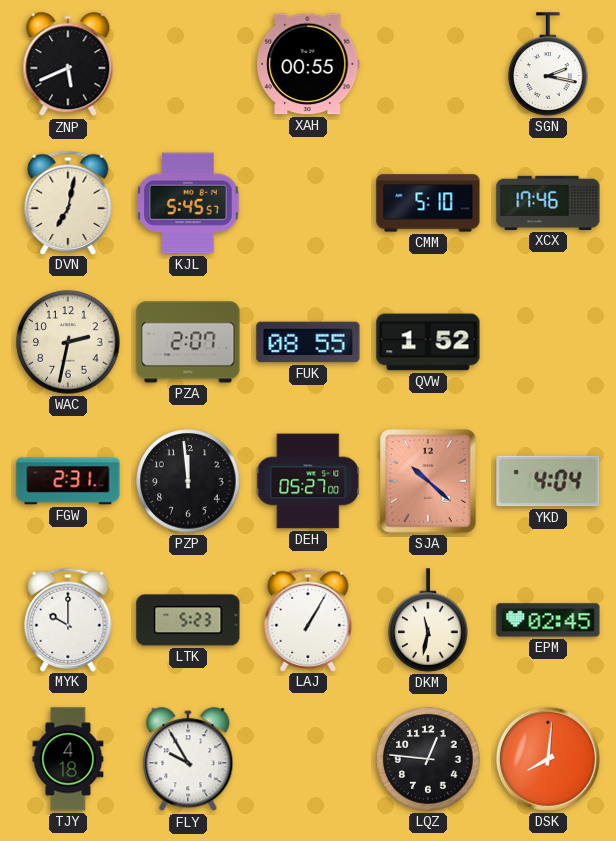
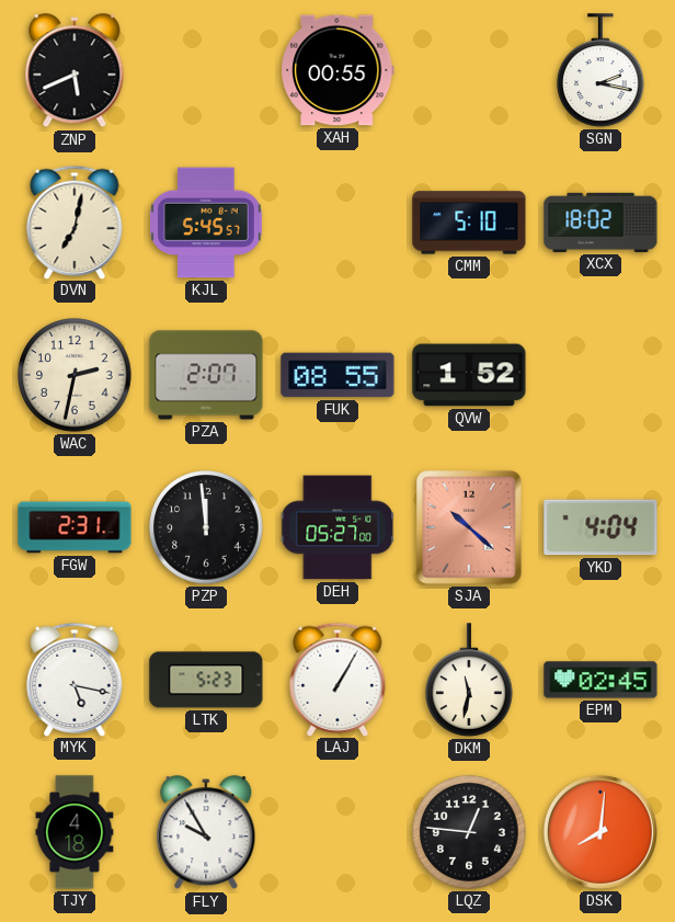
XCX: 17:46 -> 18:02 (600, 223)
MYK: 10:00 -> 5:17 (75, 679)
